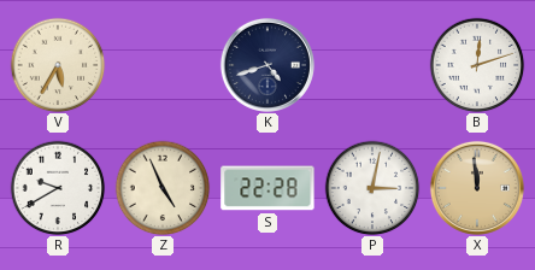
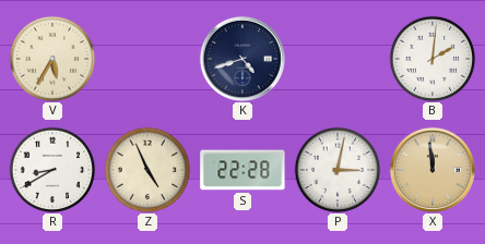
B: 12:12 -> 2:01 (433, 59)
R: 9:40 -> 8:40 (52, 170)
